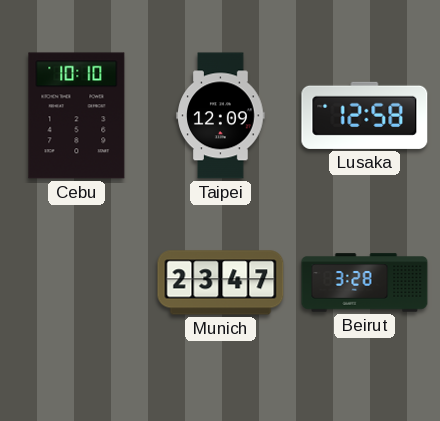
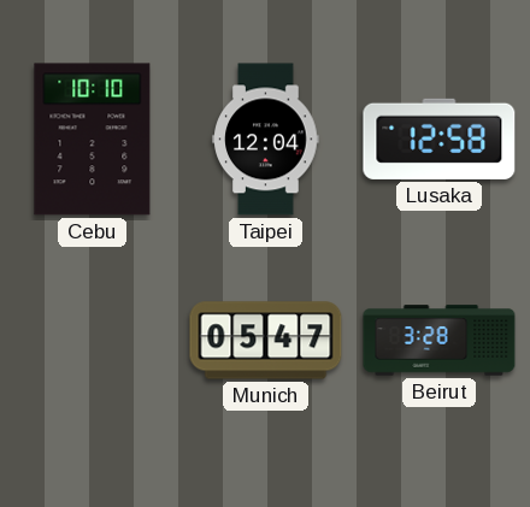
Taipei: 12:09 -> 12:04 (266, 140)
Munich: 23:47 -> 05:47 (266, 341)
